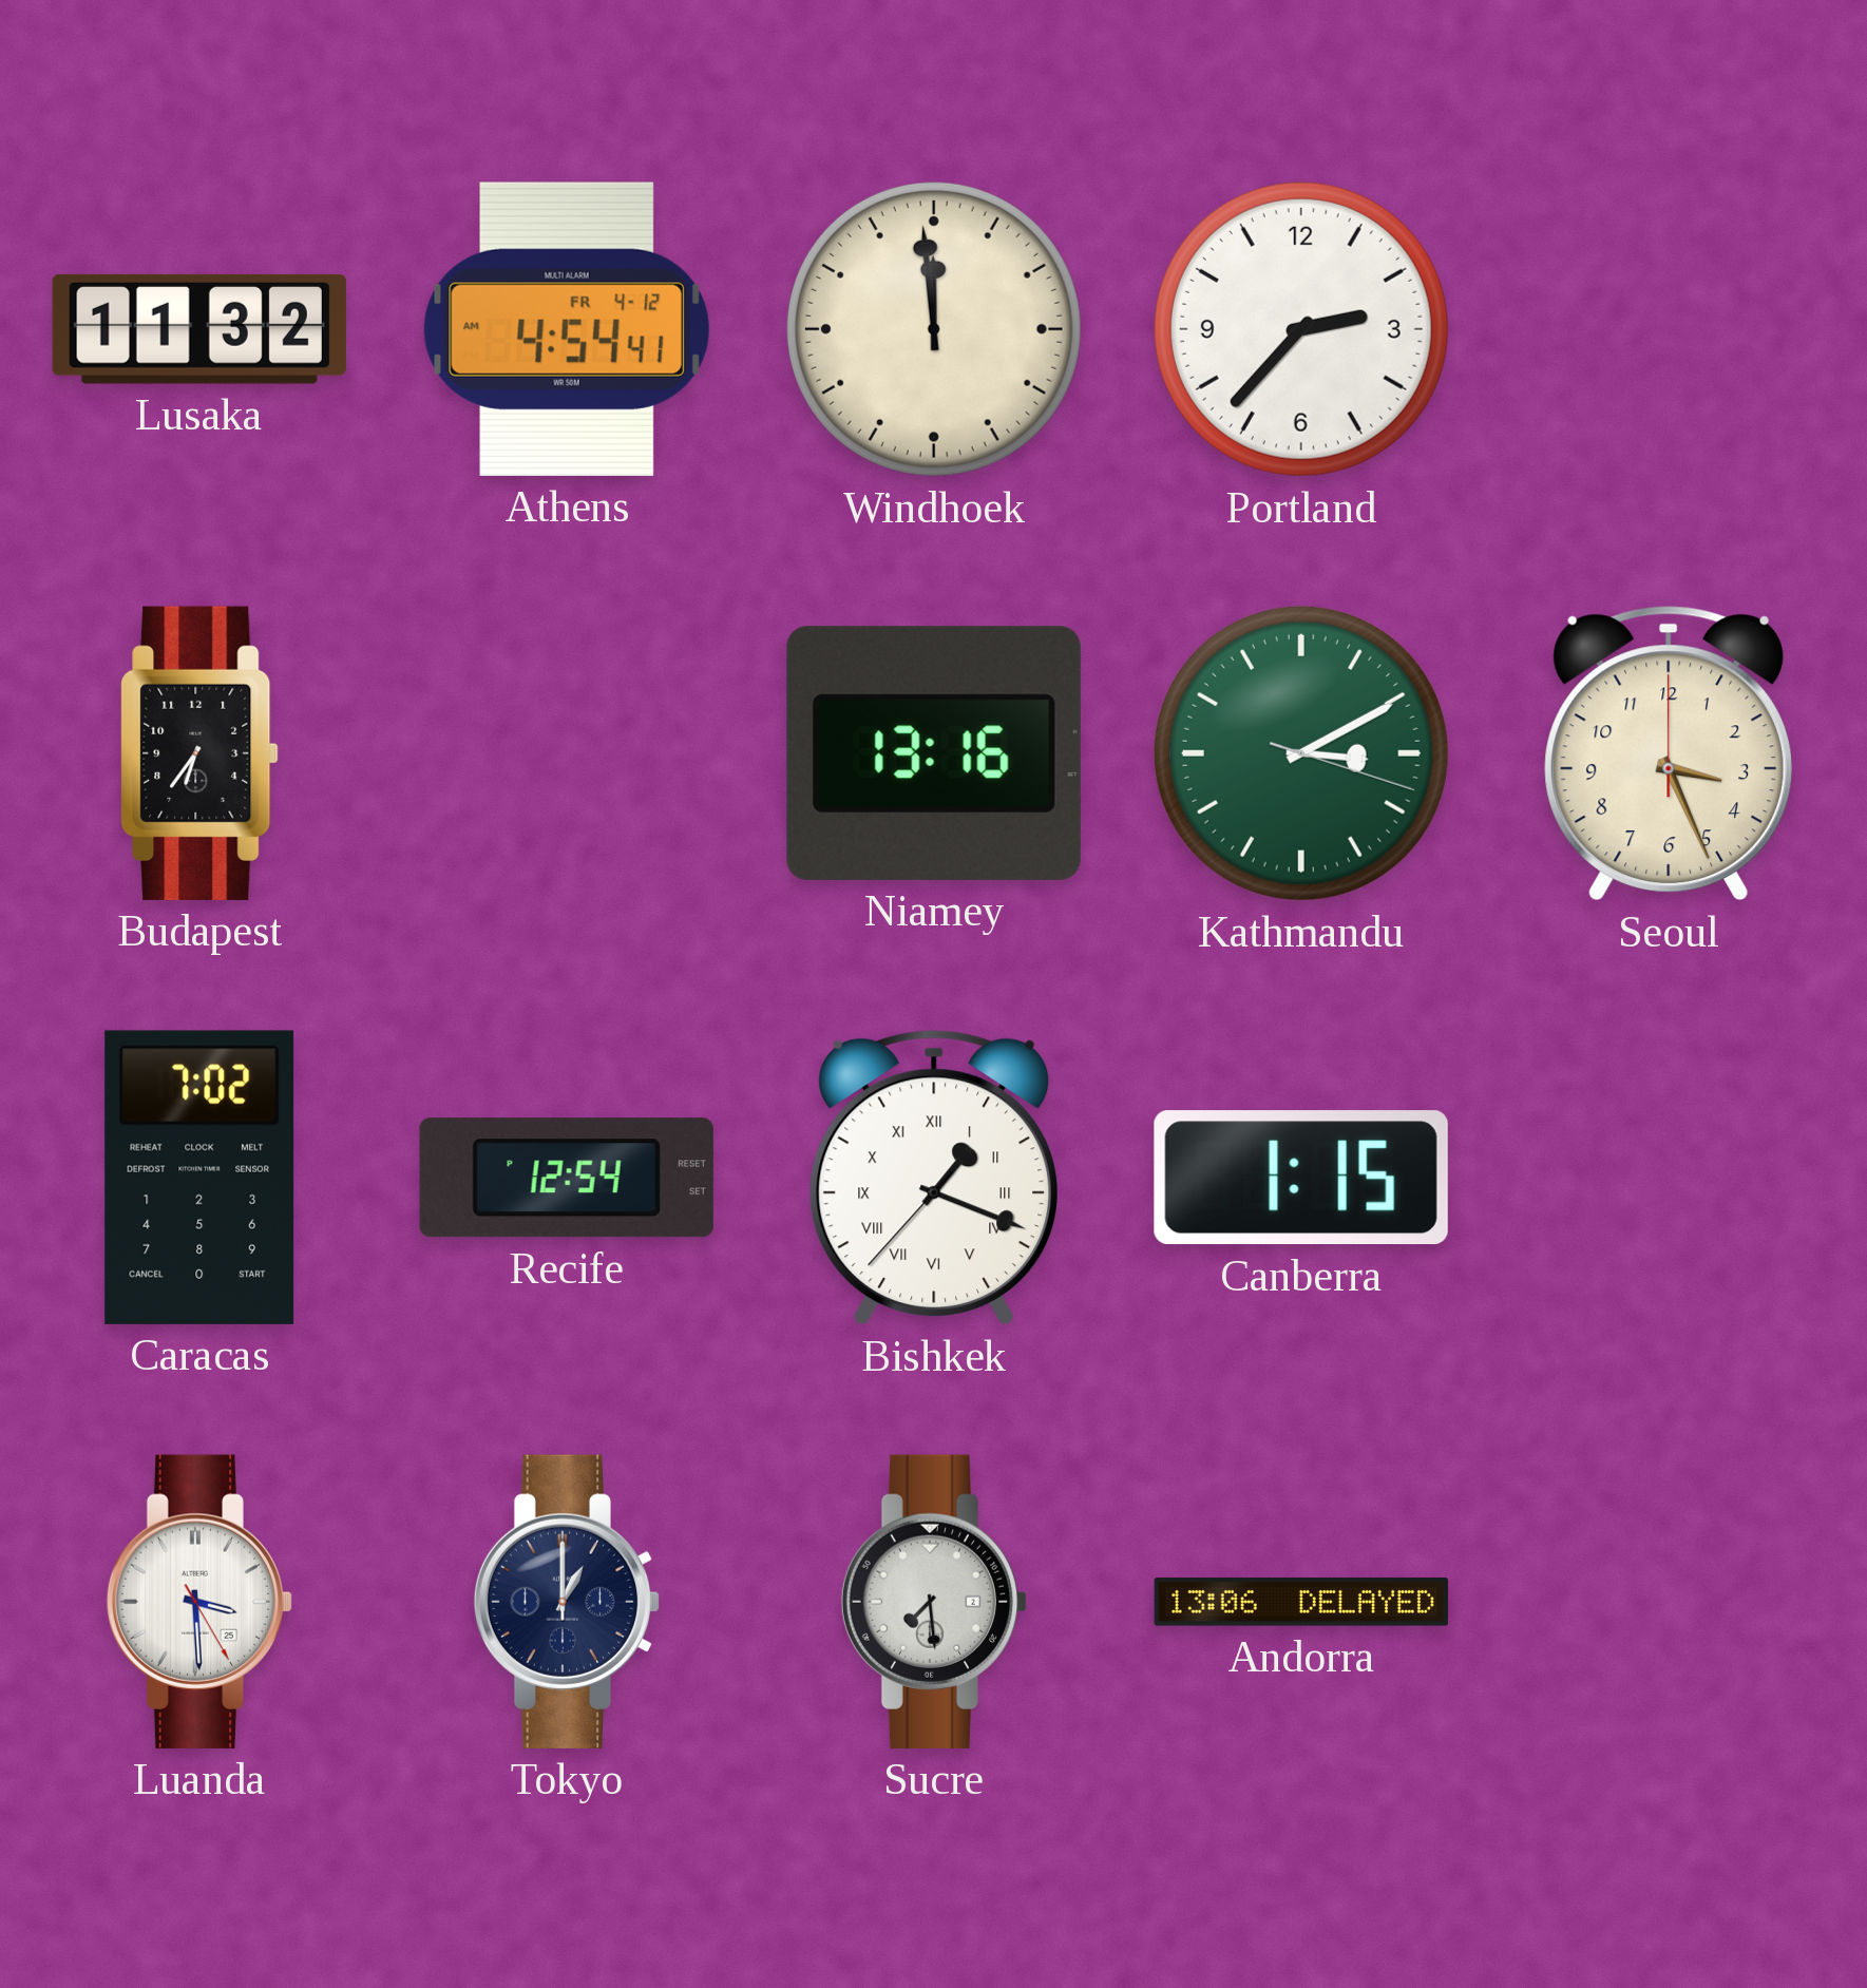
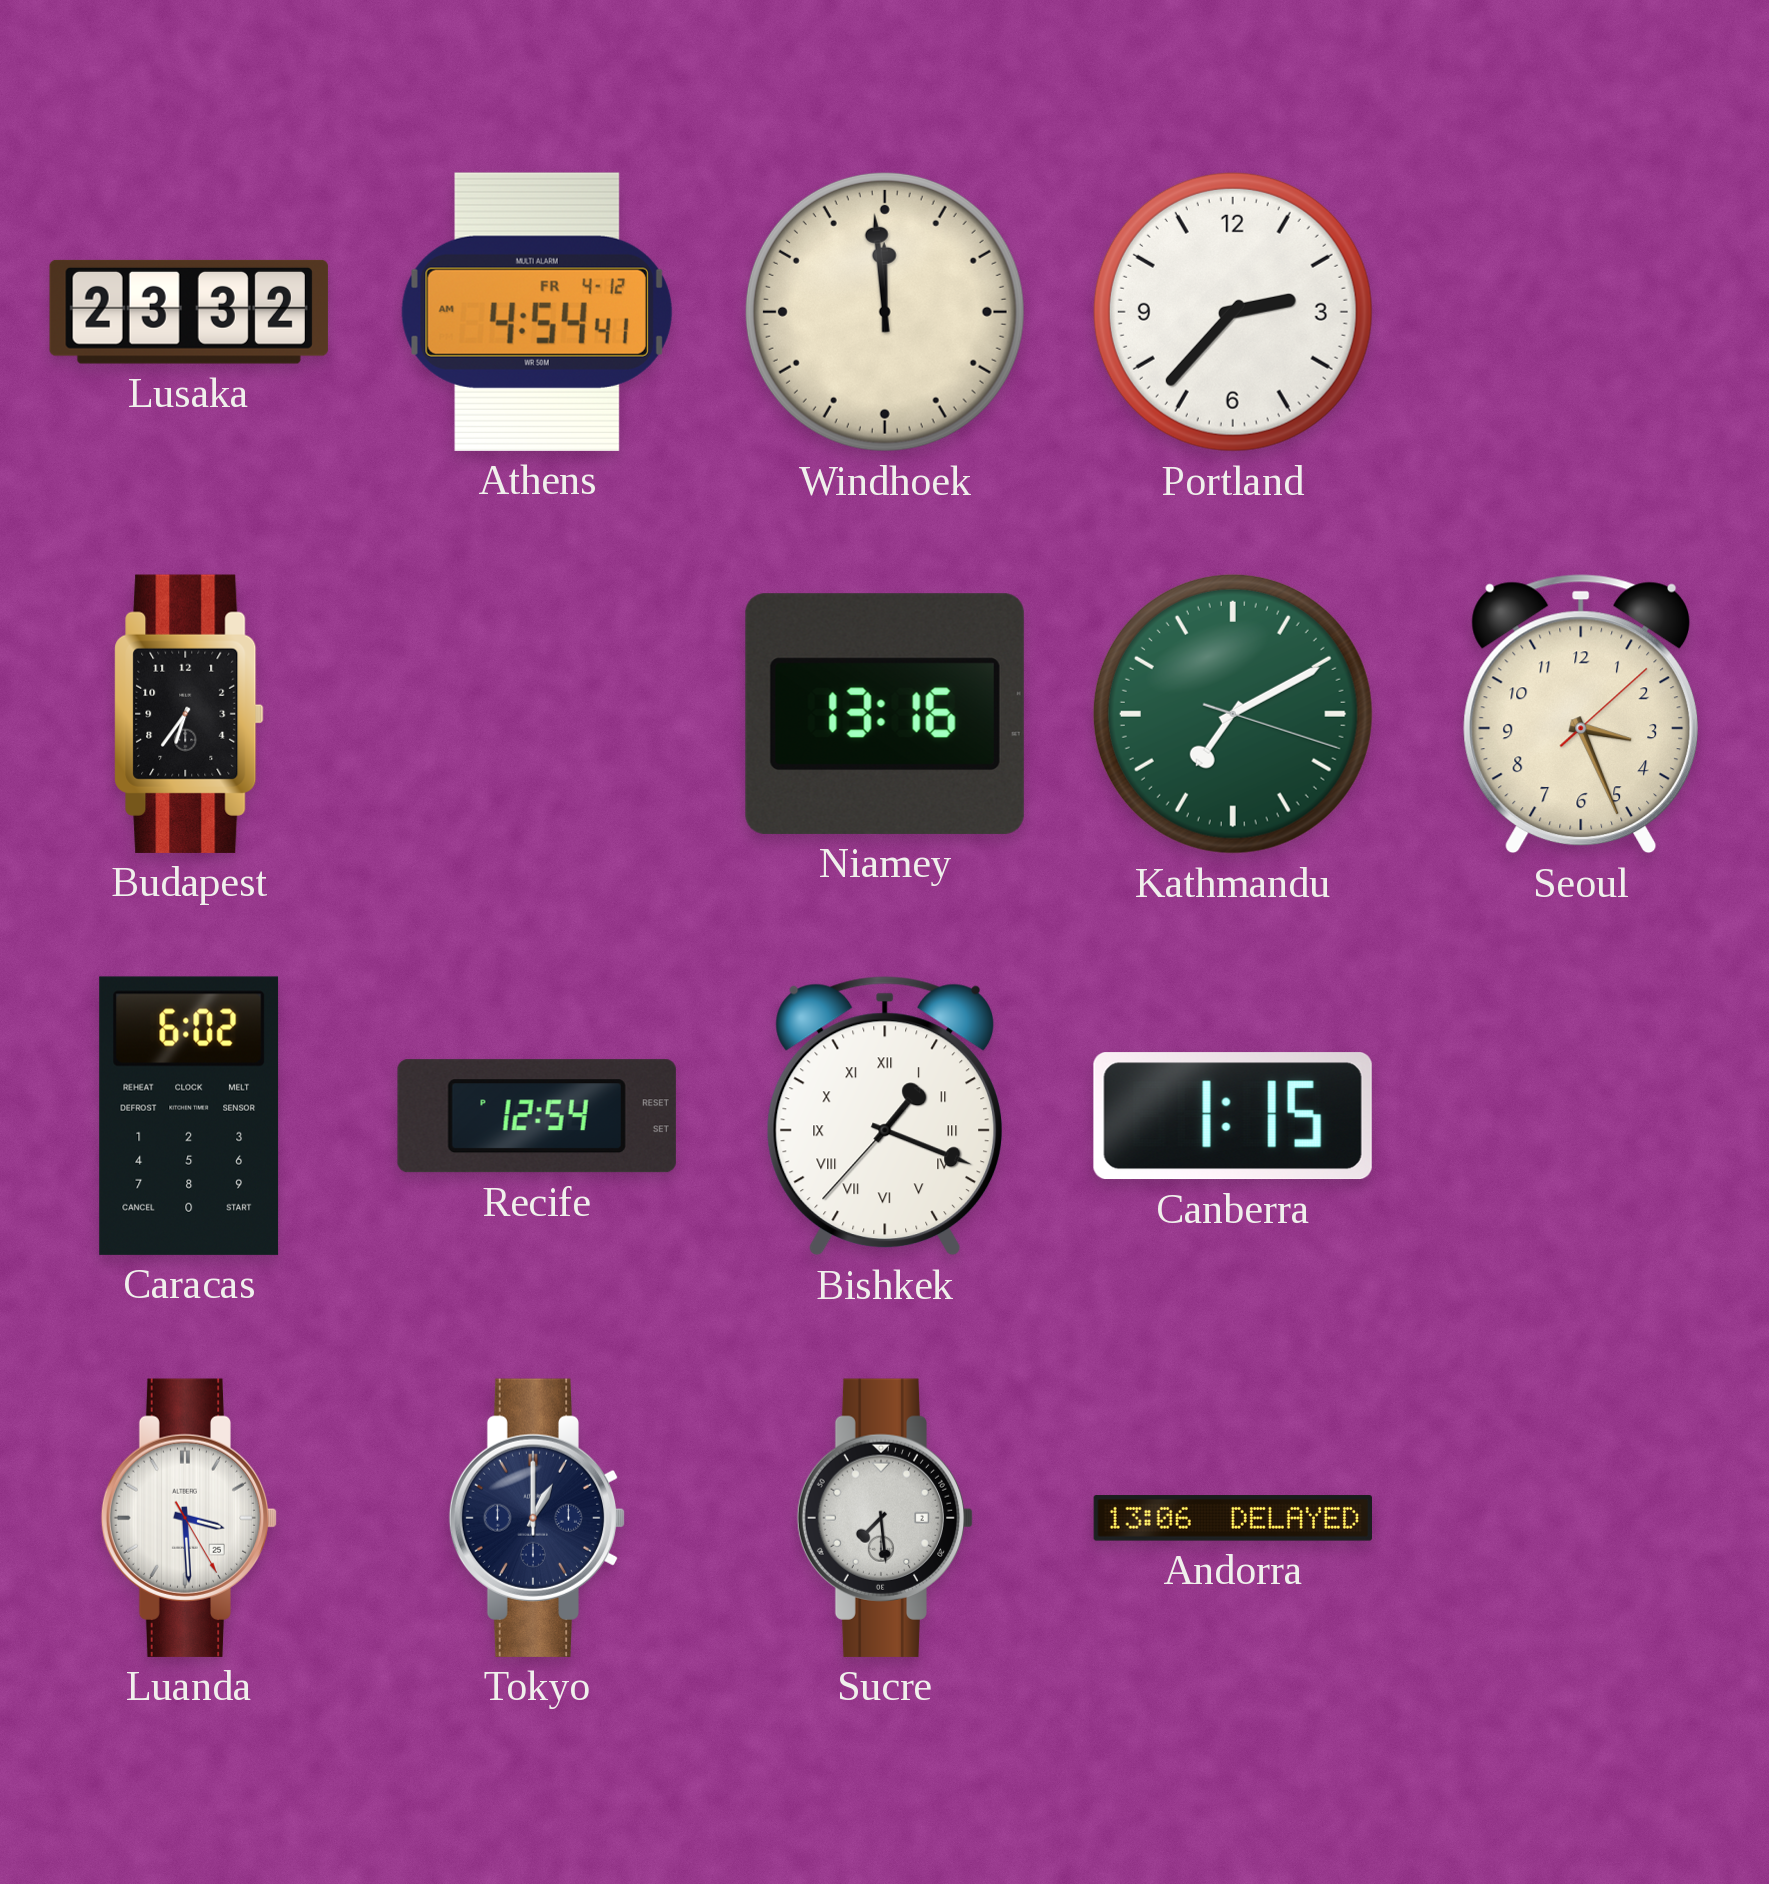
Lusaka: 11:32 -> 23:32 (189, 312)
Kathmandu: 3:10 -> 7:10 (1233, 714)
Seoul: 3:26:00 -> 3:26:08 (1580, 714)
Caracas: 7:02 -> 6:02 (189, 1116)
